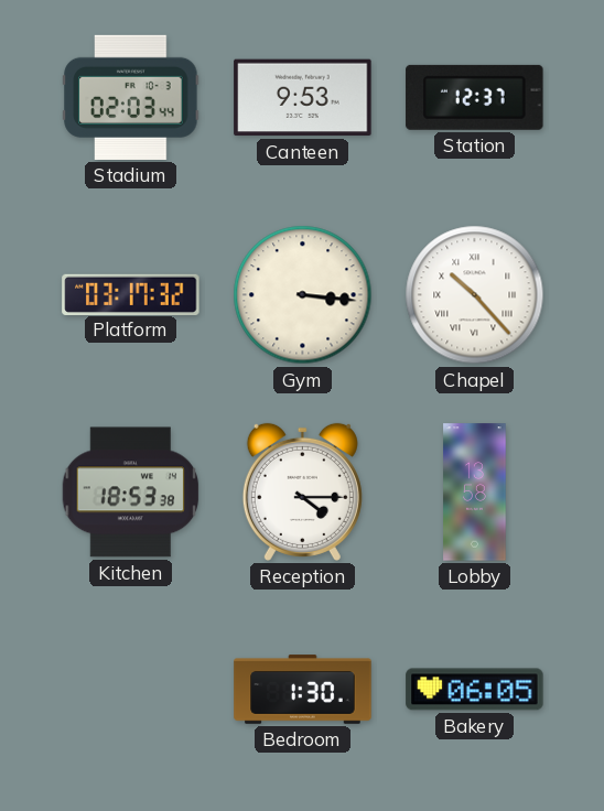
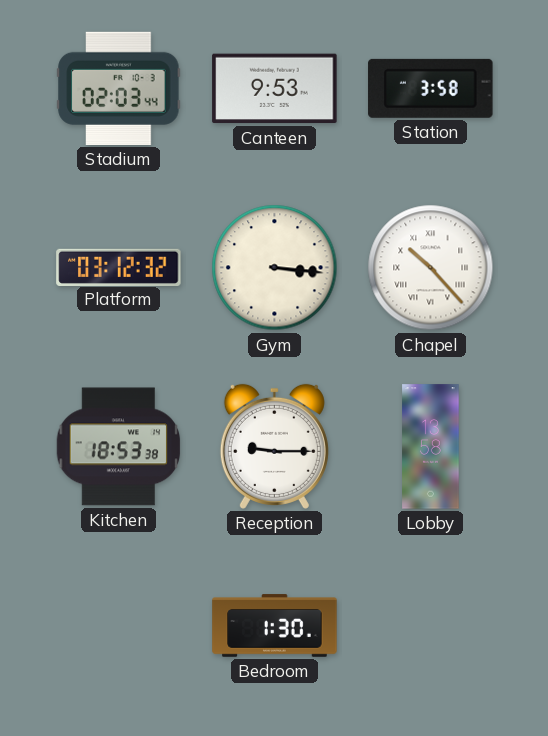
Station: 12:37 -> 3:58 (431, 88)
Platform: 03:17 -> 03:12 (119, 267)
Reception: 4:15 -> 9:15 (274, 446)
Bakery: 06:05 -> none (475, 690)
